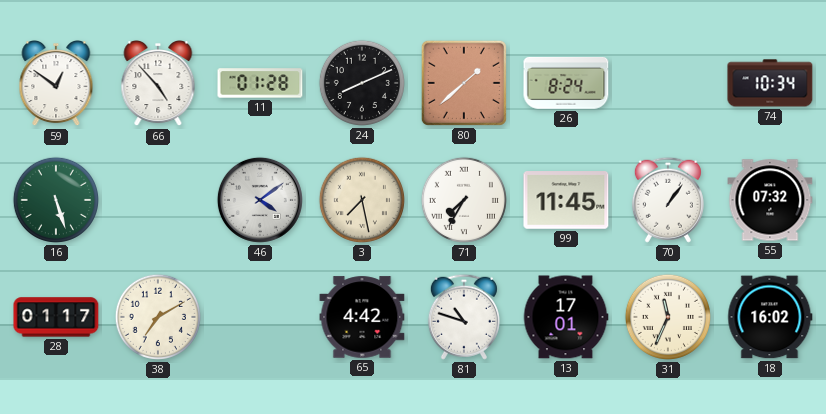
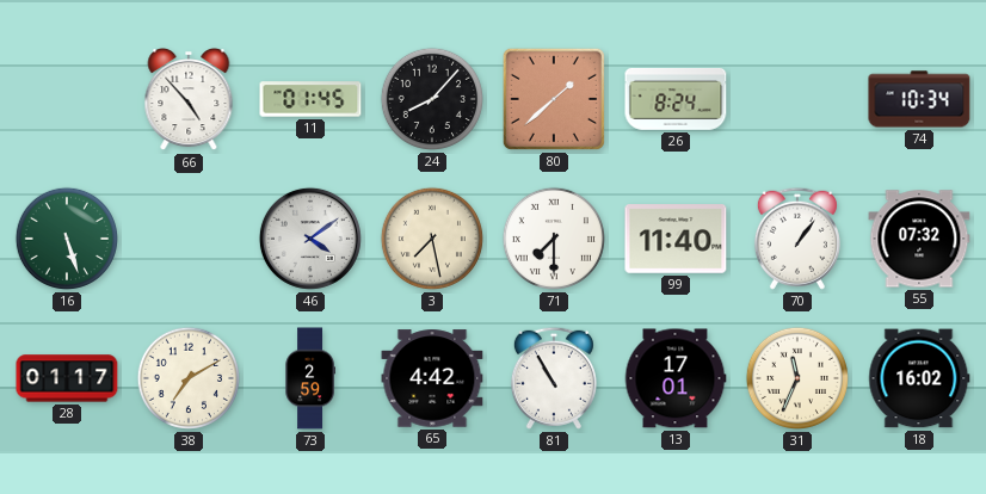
59: 12:51 -> none (56, 84)
11: 01:28 -> 01:45 (310, 99)
24: 8:11 -> 8:07 (432, 99)
71: 7:35 -> 7:30 (554, 239)
99: 11:45 -> 11:40 (676, 239)
73: none -> 2:59 (309, 378)
81: 10:48 -> 10:55 (554, 378)
